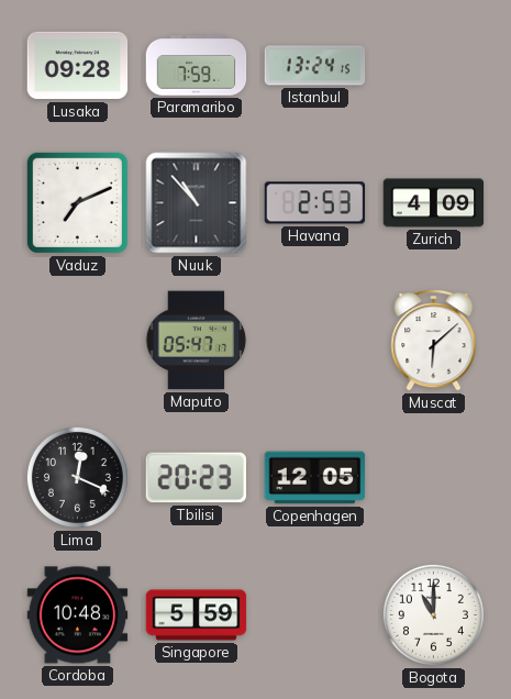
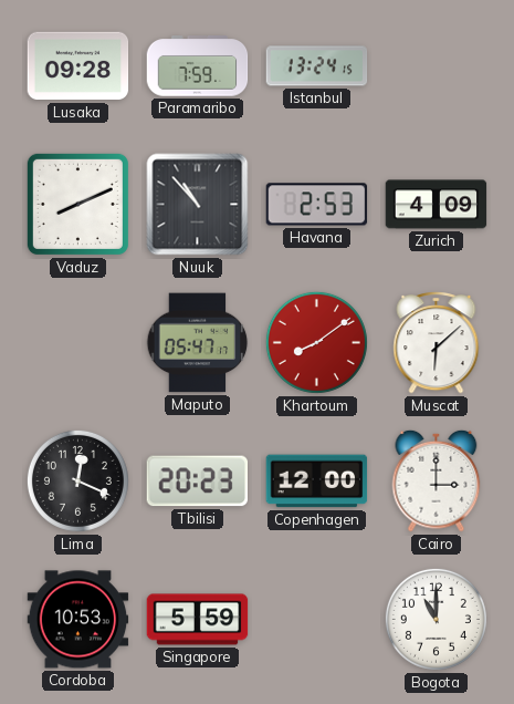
Vaduz: 7:11 -> 8:11 (77, 204)
Khartoum: none -> 8:09 (316, 342)
Copenhagen: 12:05 -> 12:00 (317, 482)
Cairo: none -> 3:00 (437, 480)
Cordoba: 10:48 -> 10:53 (78, 620)
